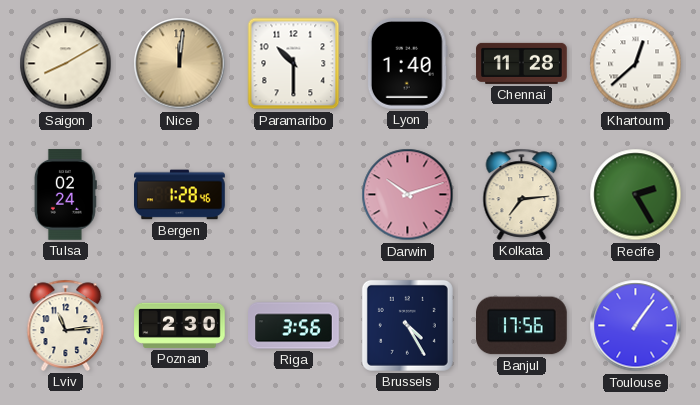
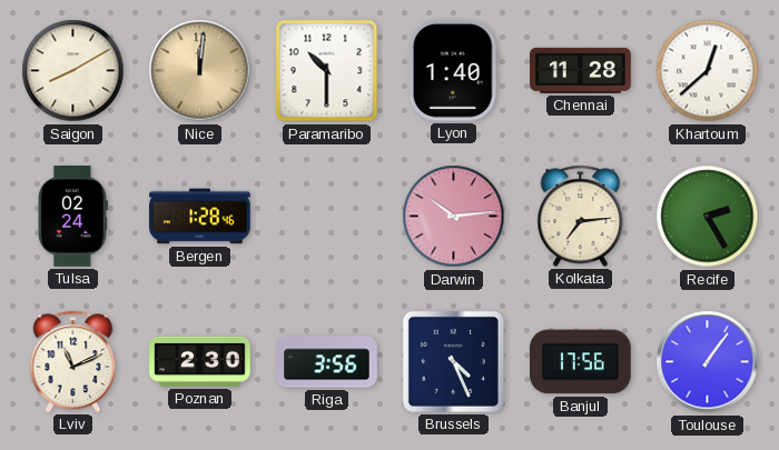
Darwin: 10:12 -> 10:14 (454, 217)
Lviv: 11:14 -> 11:11 (73, 361)
Brussels: 4:25 -> 4:26 (453, 361)
